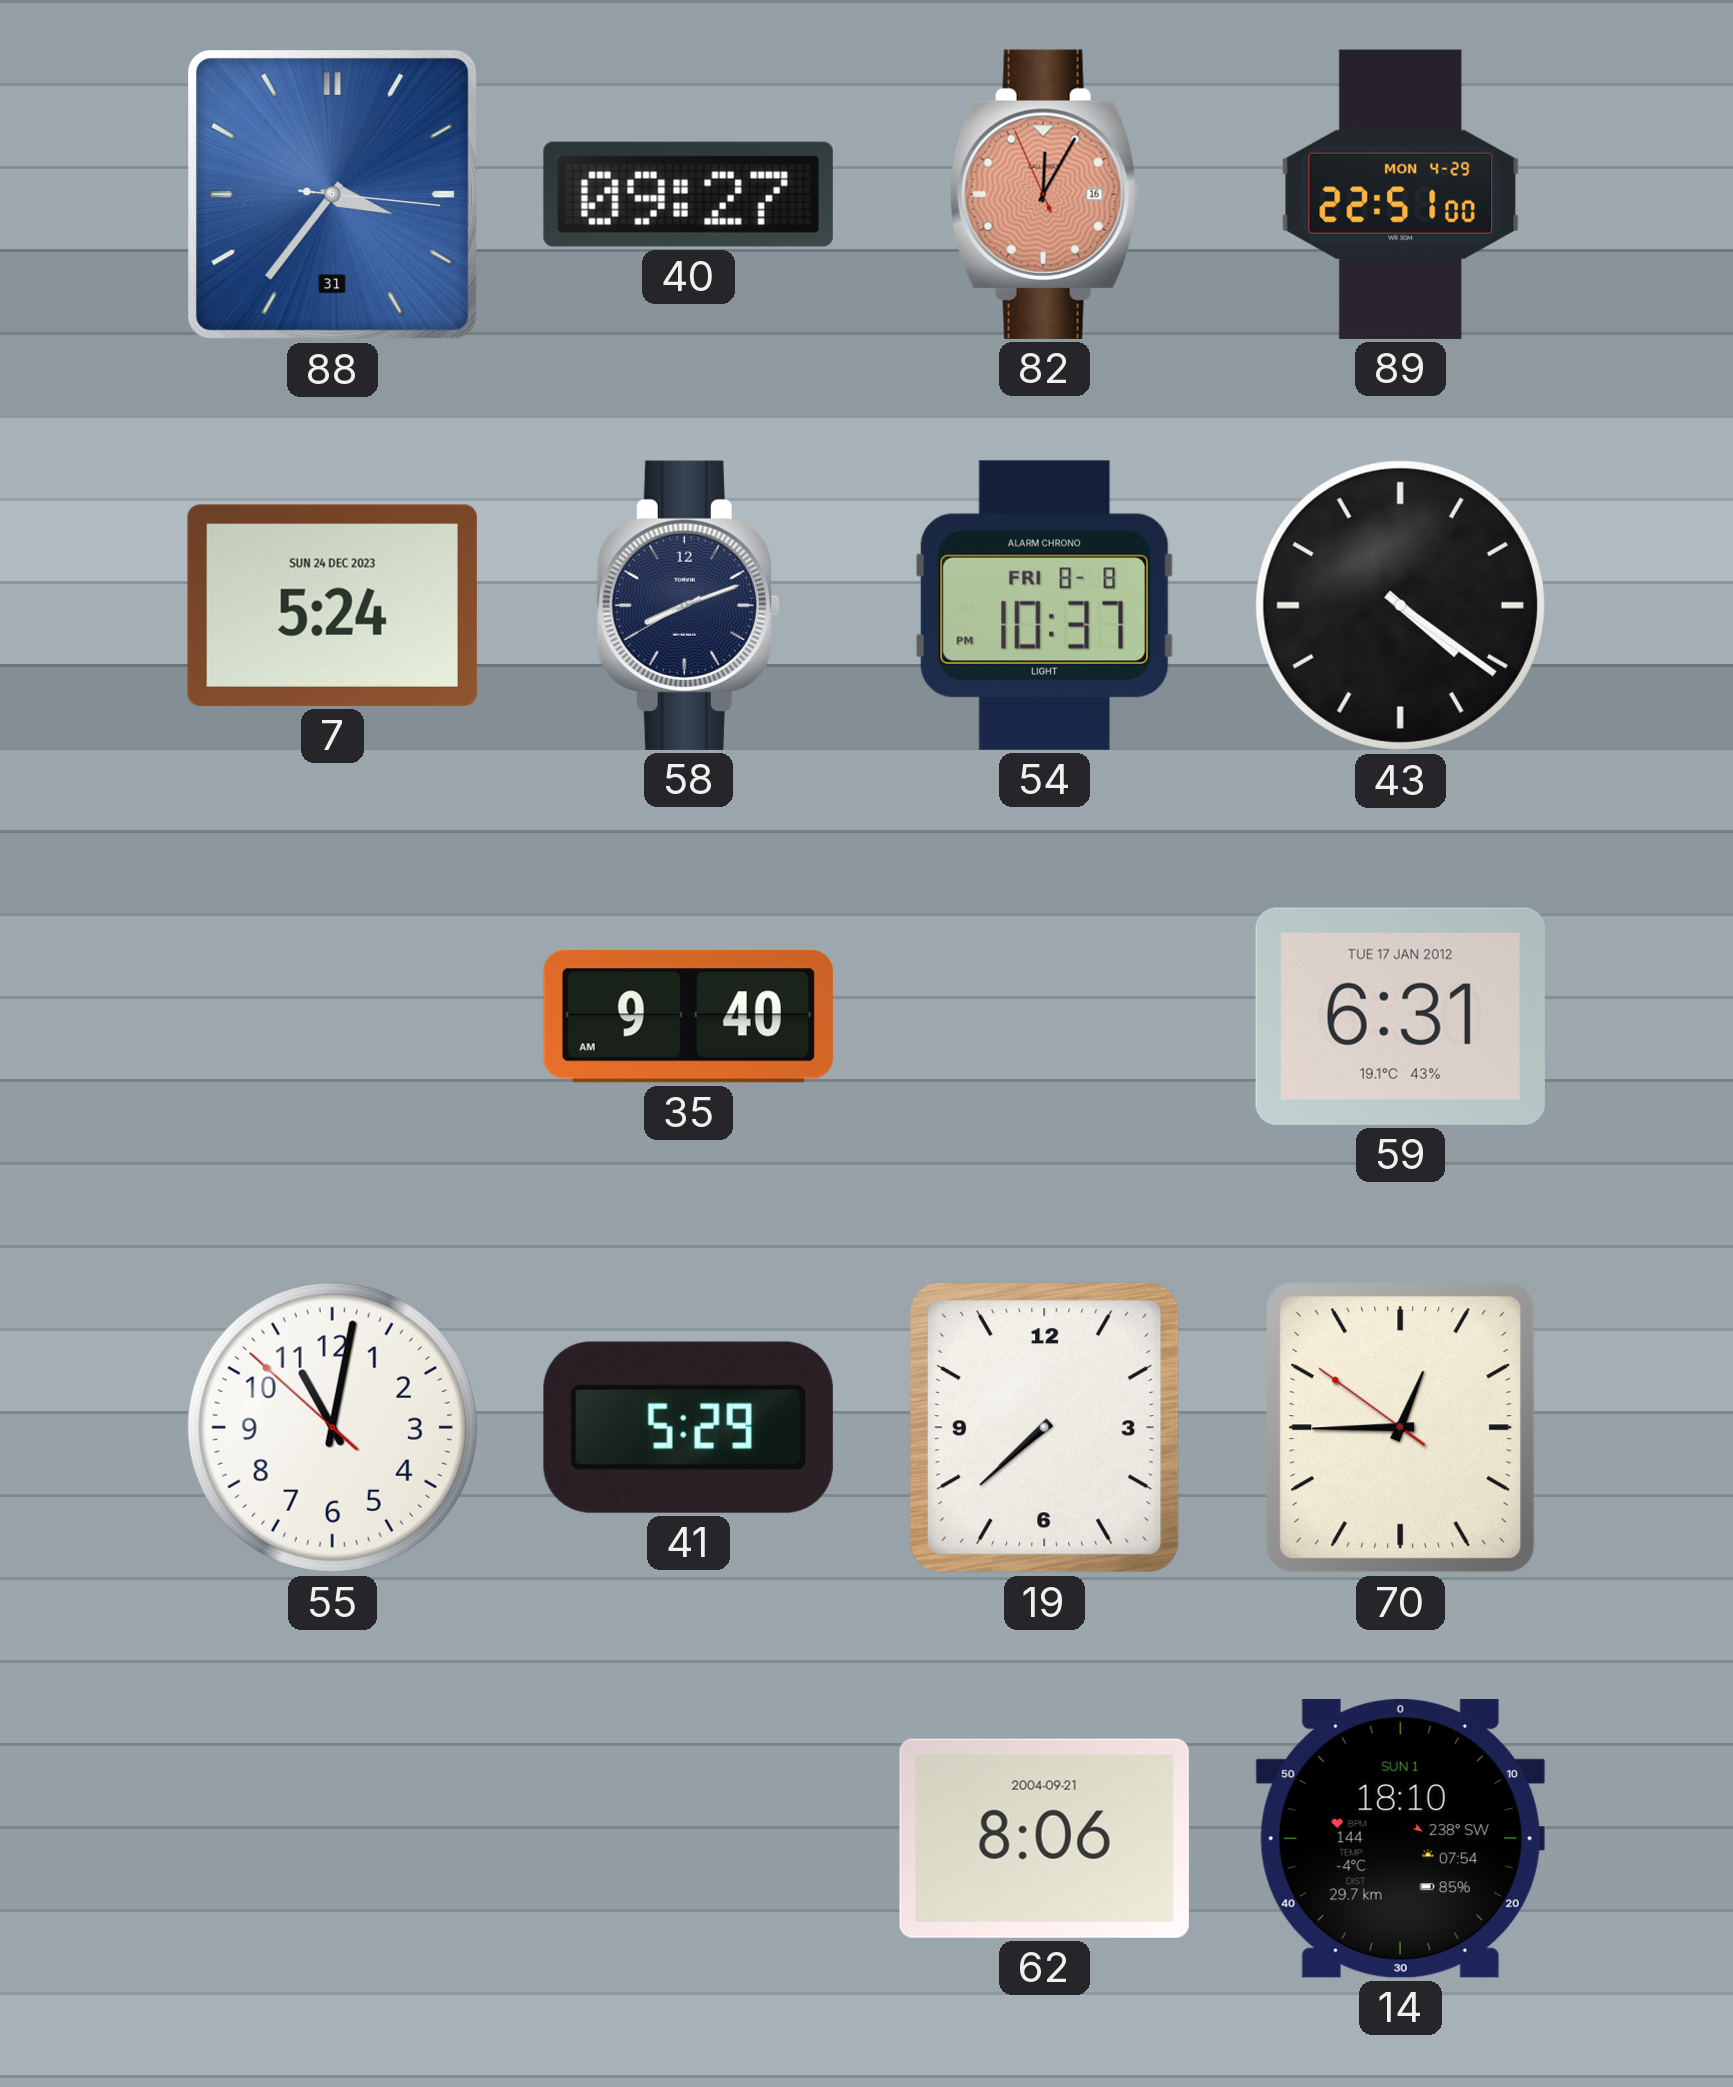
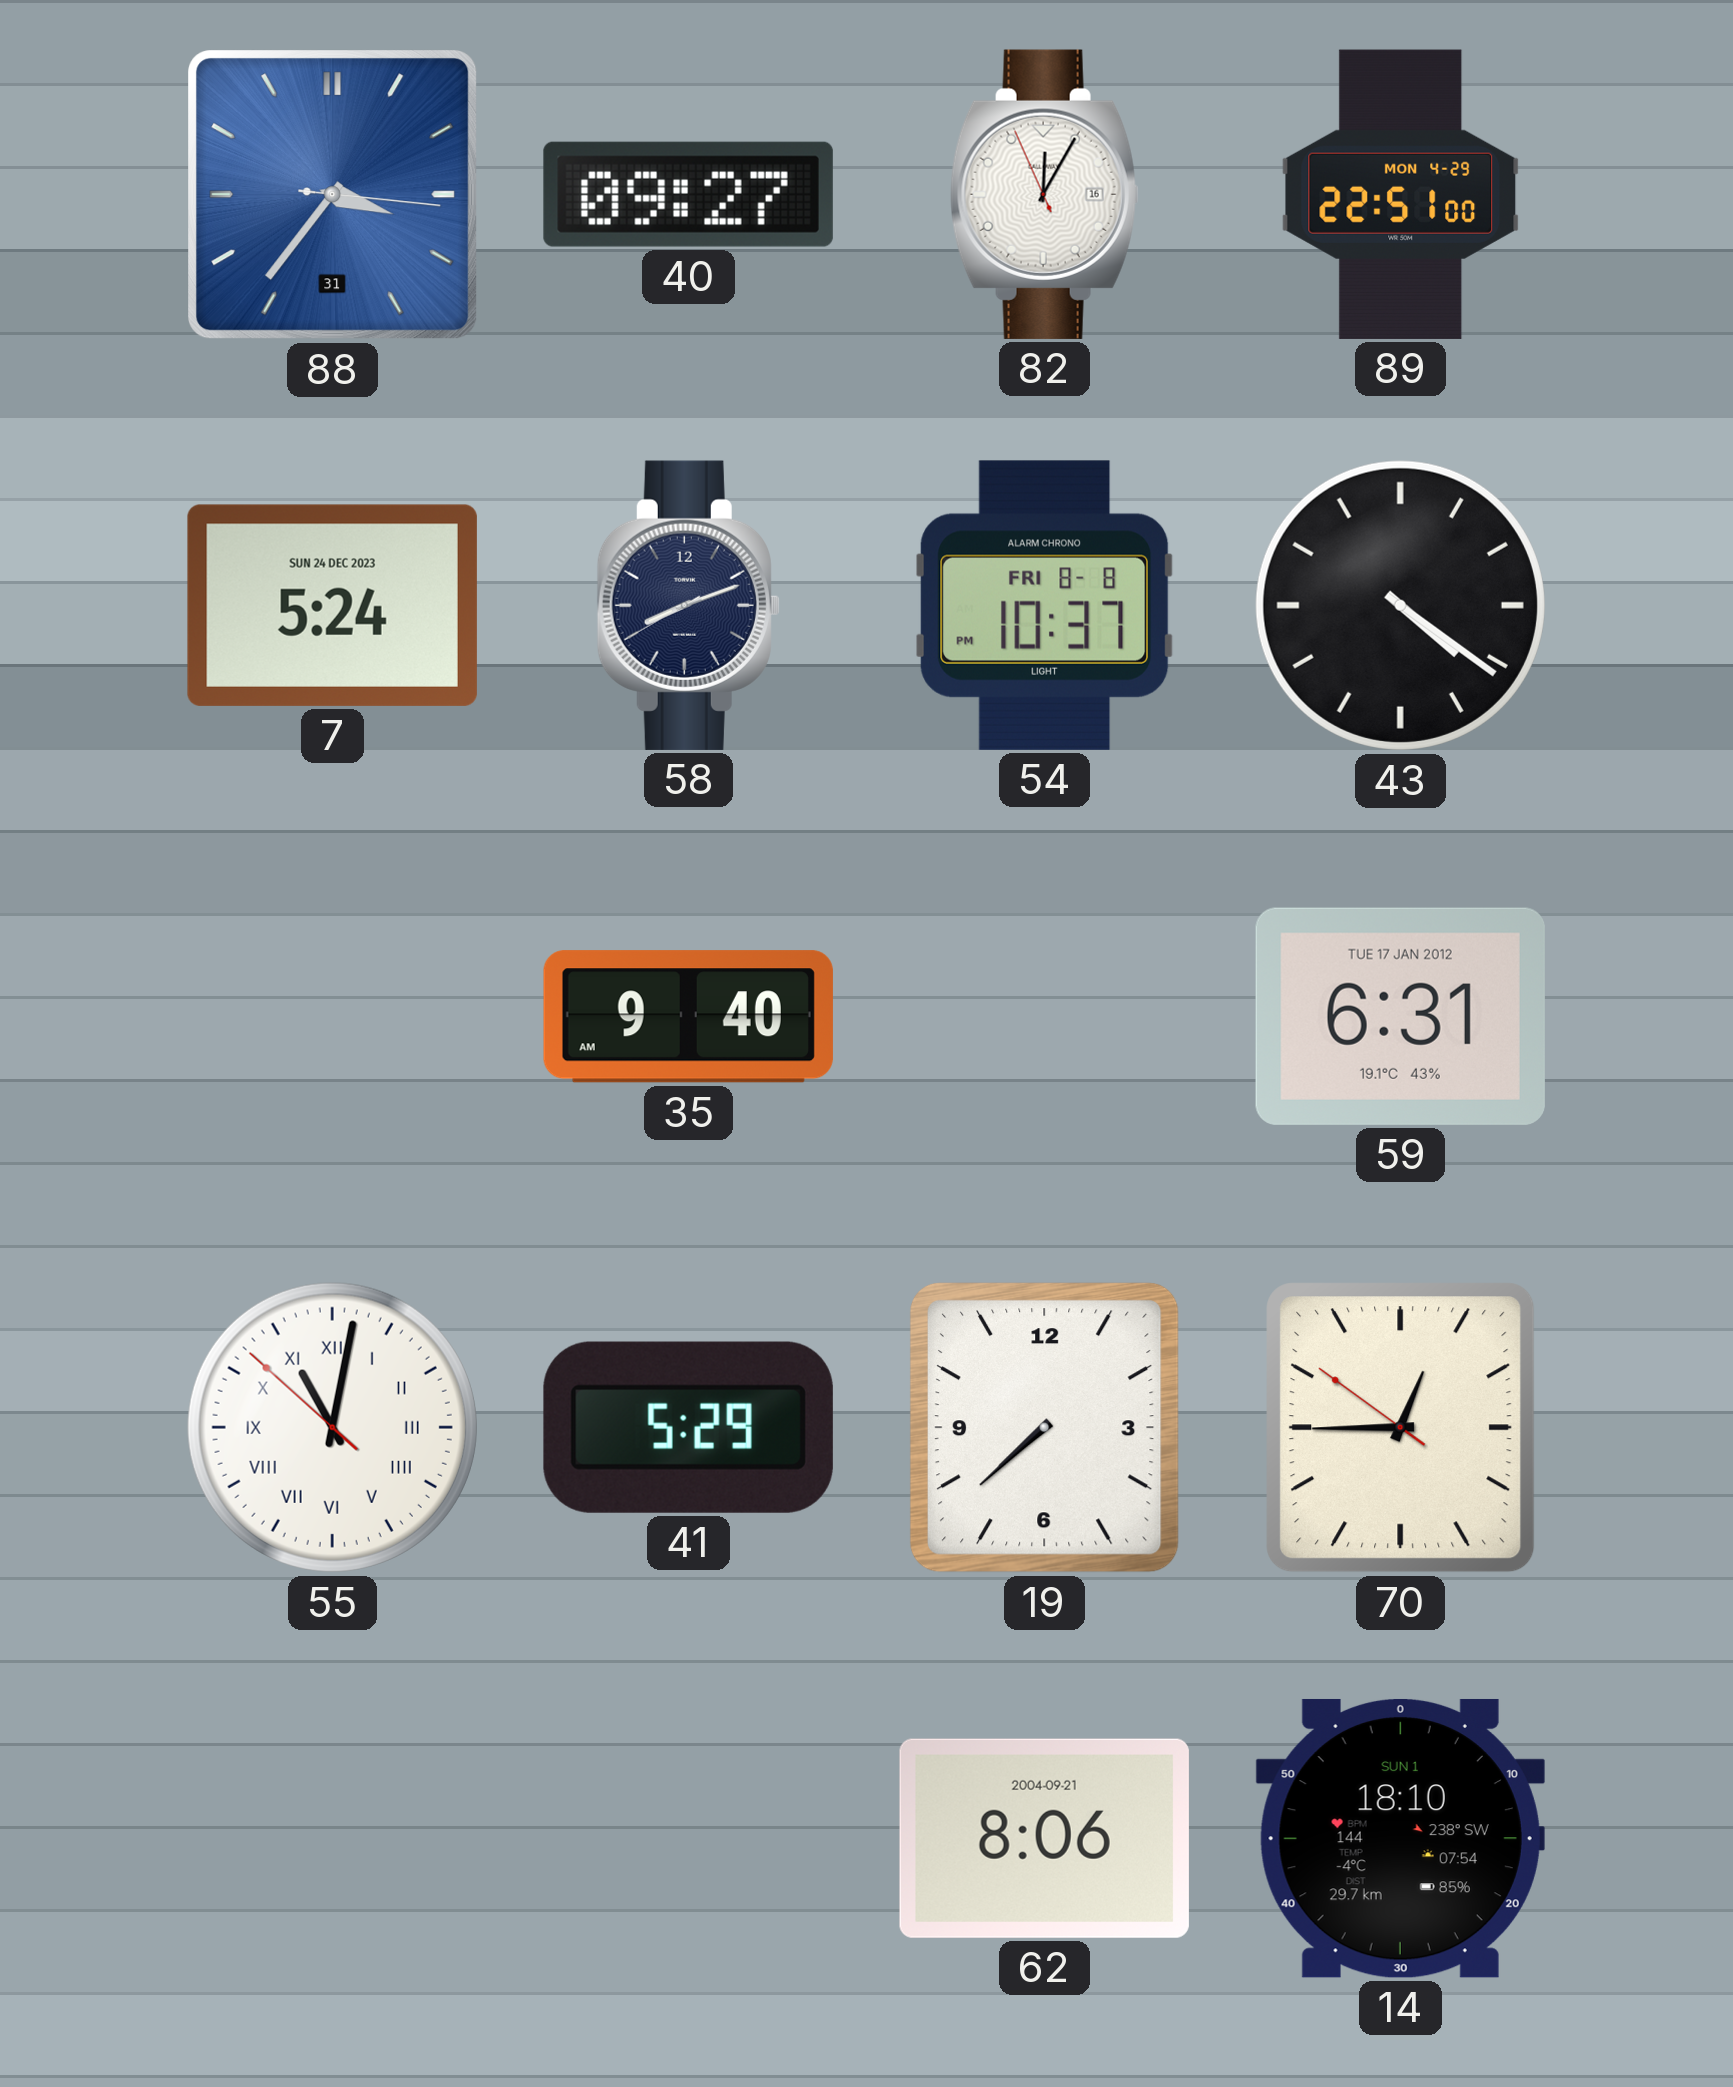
82 dial: salmon -> white (1044, 194)
55 numerals: Arabic -> Roman (332, 1427)
